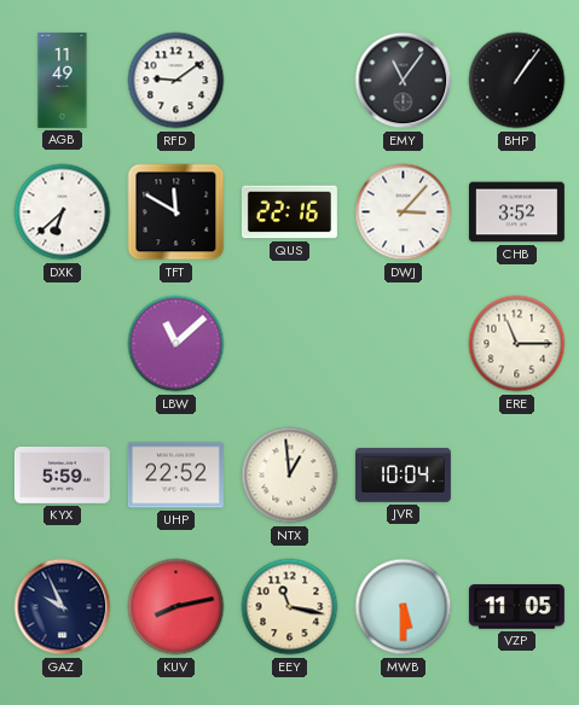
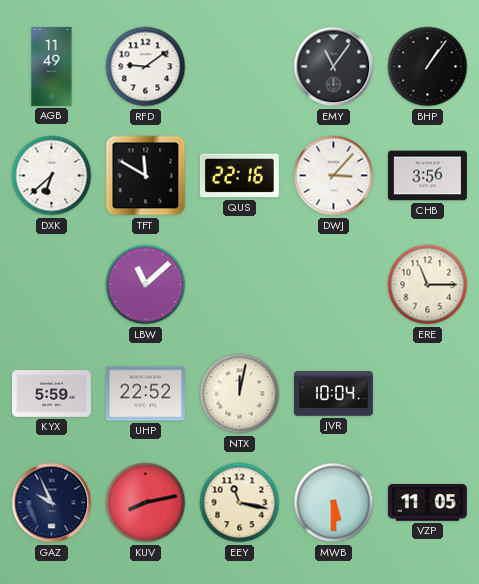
CHB: 3:52 -> 3:56 (427, 176)
NTX: 12:59 -> 12:02 (240, 394)
